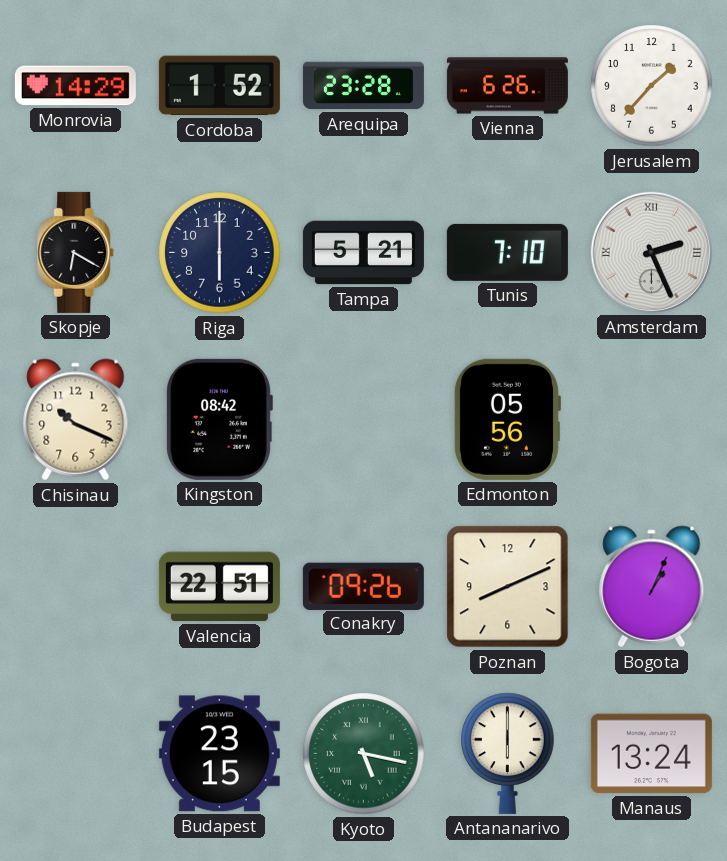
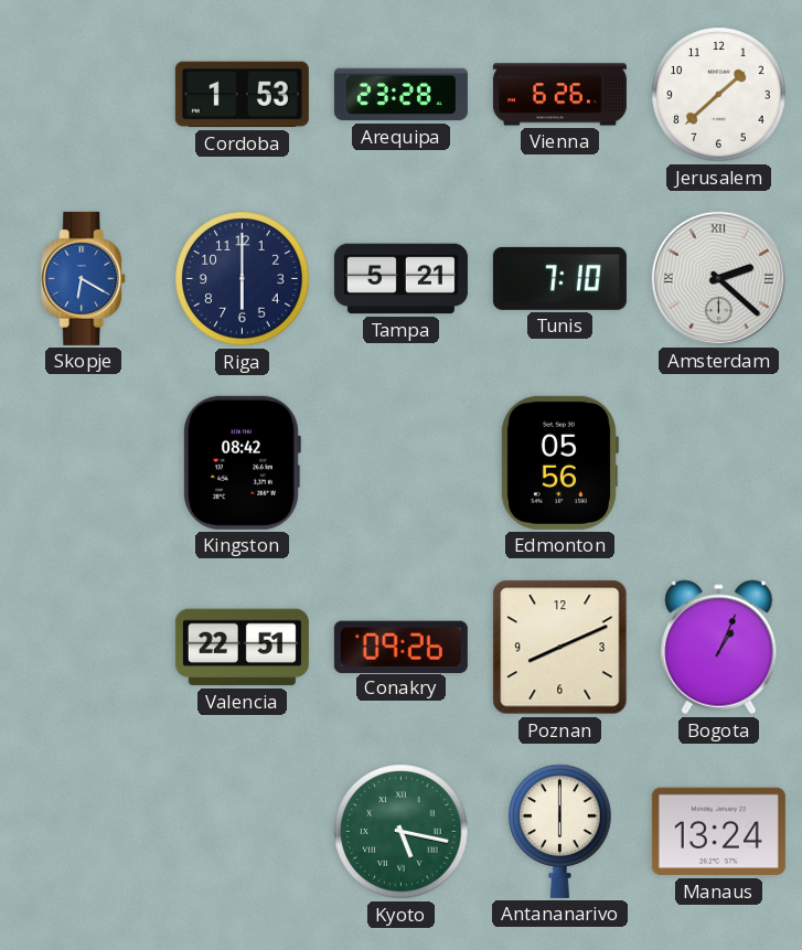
Monrovia: 14:29 -> none (75, 86)
Cordoba: 1:52 -> 1:53 (242, 95)
Jerusalem: 1:37 -> 1:38 (719, 95)
Skopje dial: black -> blue (84, 278)
Amsterdam: 2:26 -> 2:22 (718, 278)
Chisinau: 10:19 -> none (76, 420)
Budapest: 23:15 -> none (219, 754)
